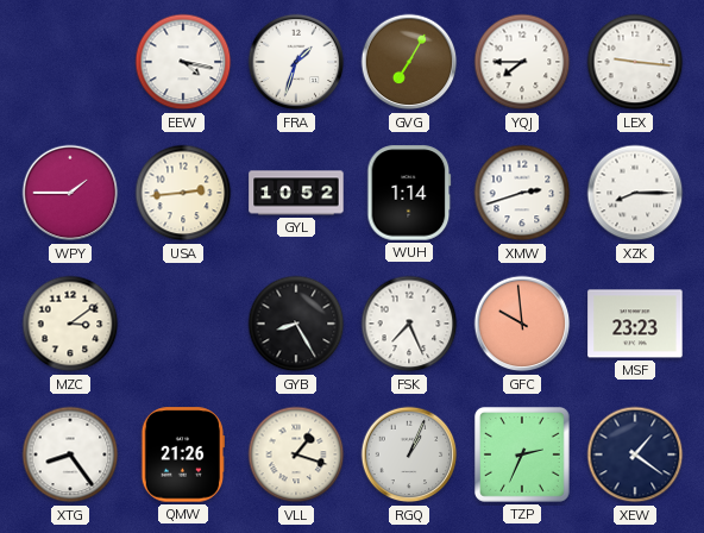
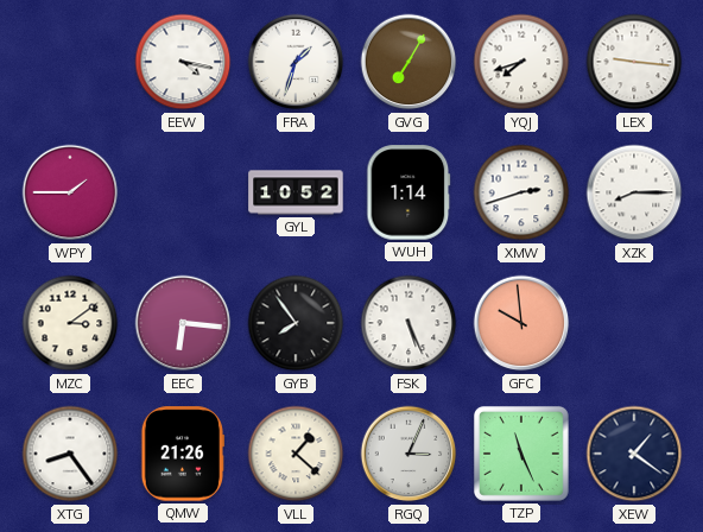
YQJ: 7:45 -> 7:42 (521, 62)
USA: 2:44 -> none (183, 193)
EEC: none -> 6:16 (183, 323)
GYB: 8:25 -> 7:54 (296, 323)
FSK: 7:26 -> 5:26 (408, 323)
MSF: 23:23 -> none (635, 324)
VLL: 1:18 -> 1:22 (296, 454)
RGQ: 1:04 -> 3:04 (408, 454)
TZP: 2:34 -> 11:26 (521, 454)
